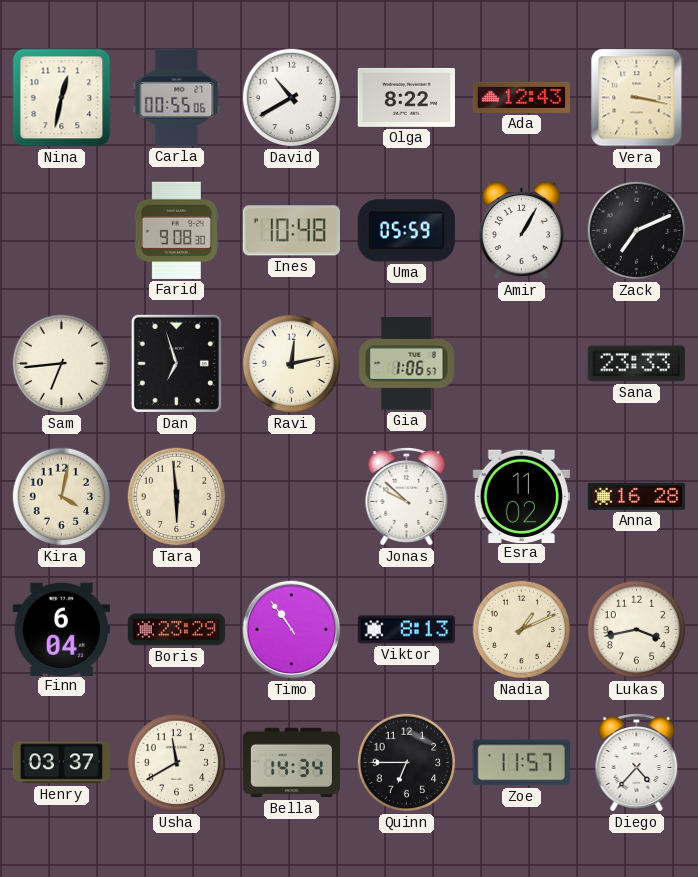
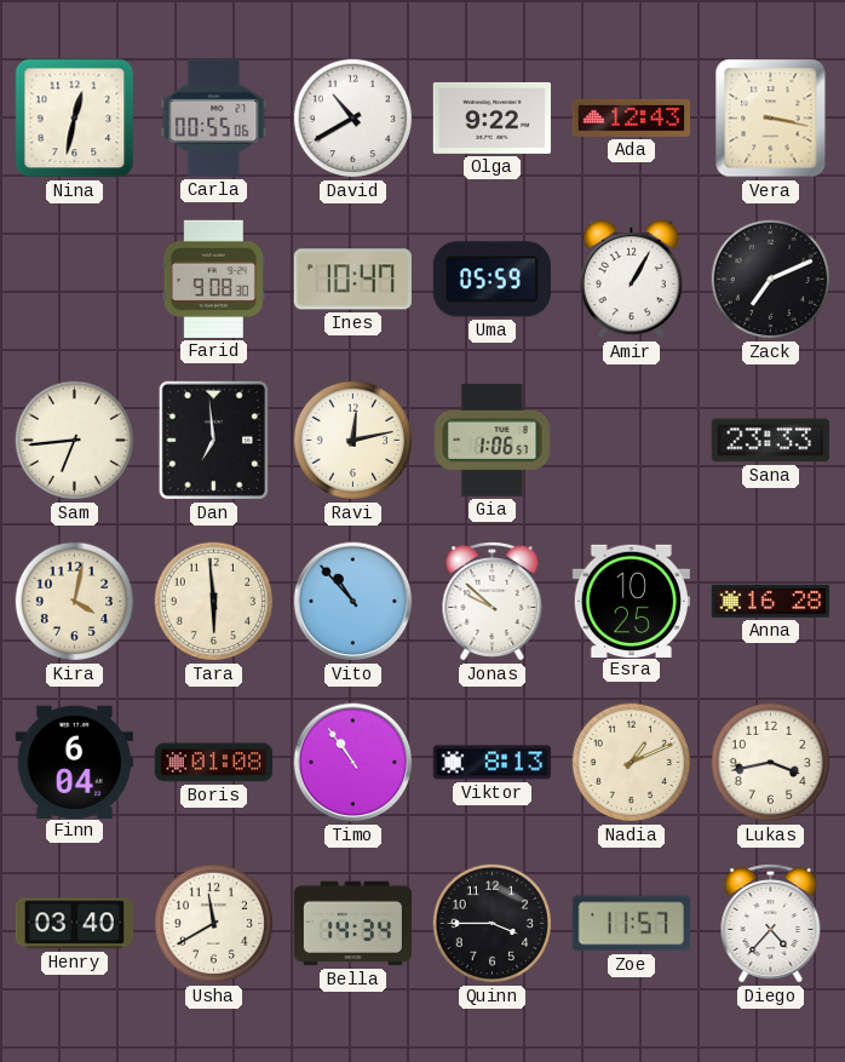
Olga: 8:22 -> 9:22 (492, 117)
Ines: 10:48 -> 10:47 (352, 280)
Dan: 6:57 -> 6:59 (213, 440)
Vito: none -> 10:53 (353, 602)
Esra: 11:02 -> 10:25 (631, 601)
Boris: 23:29 -> 01:08 (213, 763)
Henry: 03:37 -> 03:40 (74, 924)
Quinn: 6:45 -> 3:45 (493, 924)
